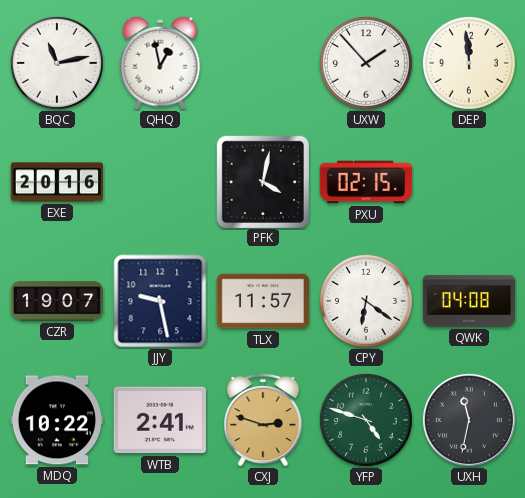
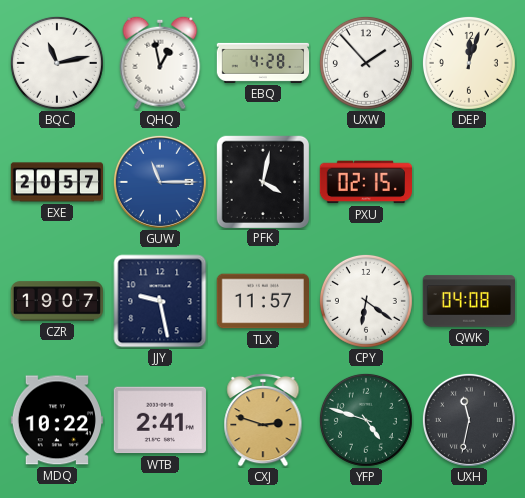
EBQ: none -> 4:28 (263, 63)
DEP: 11:59 -> 12:03 (469, 63)
EXE: 20:16 -> 20:57 (56, 182)
GUW: none -> 11:15 (160, 182)
